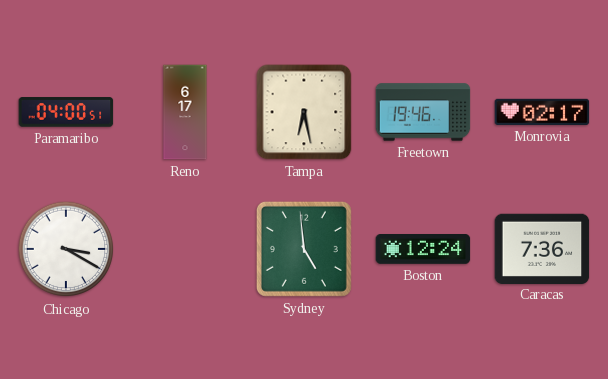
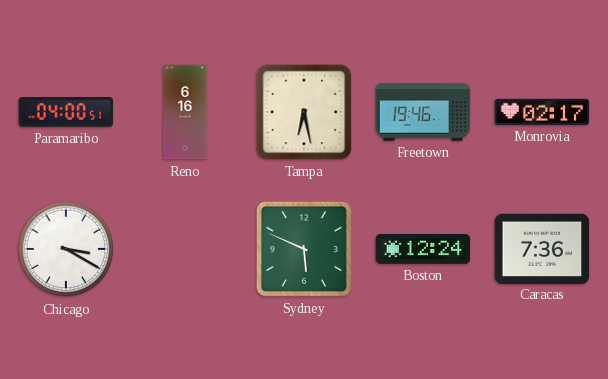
Reno: 6:17 -> 6:16 (185, 112)
Sydney: 4:59 -> 5:49 (304, 249)
